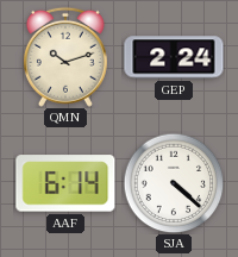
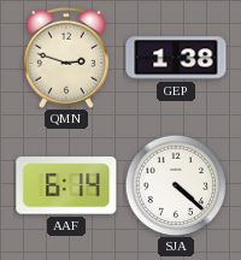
QMN: 10:12 -> 2:48 (66, 58)
GEP: 2:24 -> 1:38 (176, 58)
